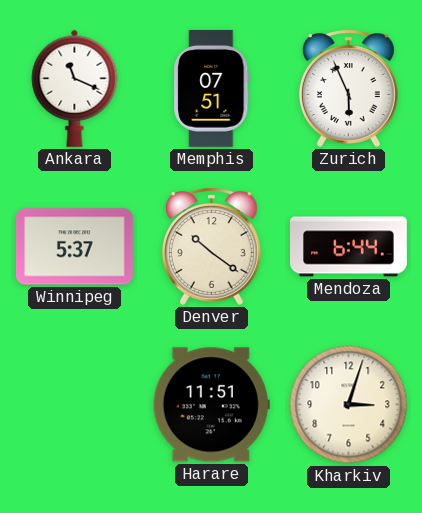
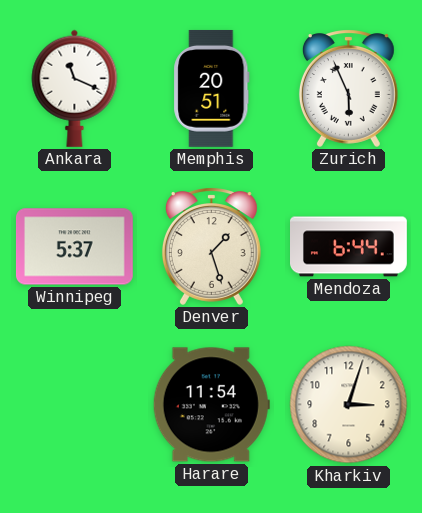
Memphis: 07:51 -> 20:51 (212, 88)
Denver: 10:21 -> 1:27 (211, 246)
Harare: 11:51 -> 11:54 (211, 405)
